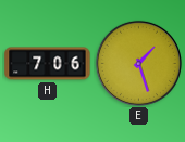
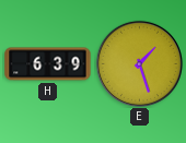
H: 7:06 -> 6:39 (48, 64)
